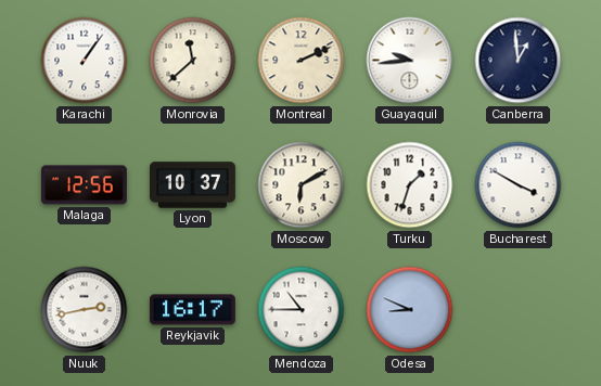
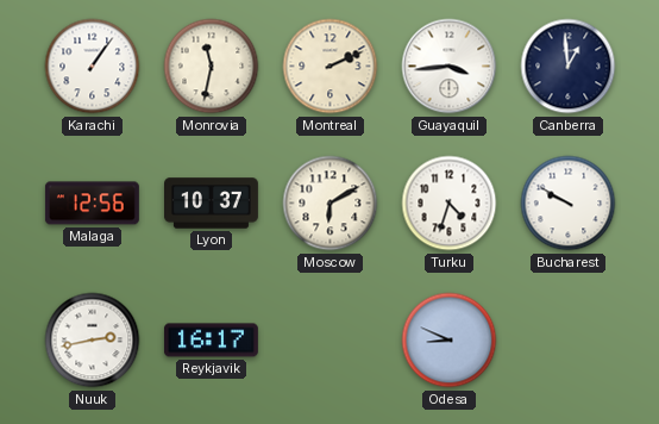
Monrovia: 11:38 -> 11:32 (212, 67)
Guayaquil: 9:44 -> 3:44 (450, 67)
Turku: 1:33 -> 4:33 (450, 204)
Bucharest: 3:50 -> 9:50 (569, 204)
Mendoza: 10:45 -> none (302, 310)
